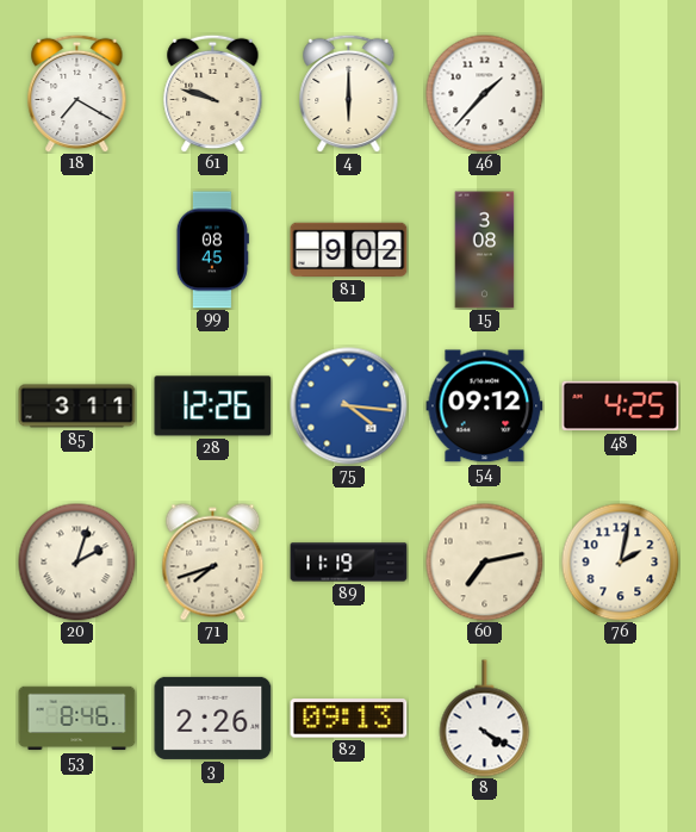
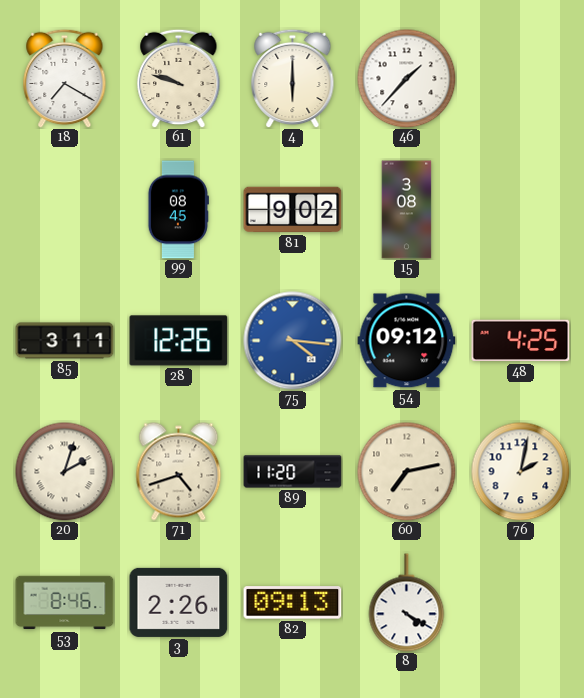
71: 7:42 -> 4:42 (179, 472)
89: 11:19 -> 11:20 (293, 472)
